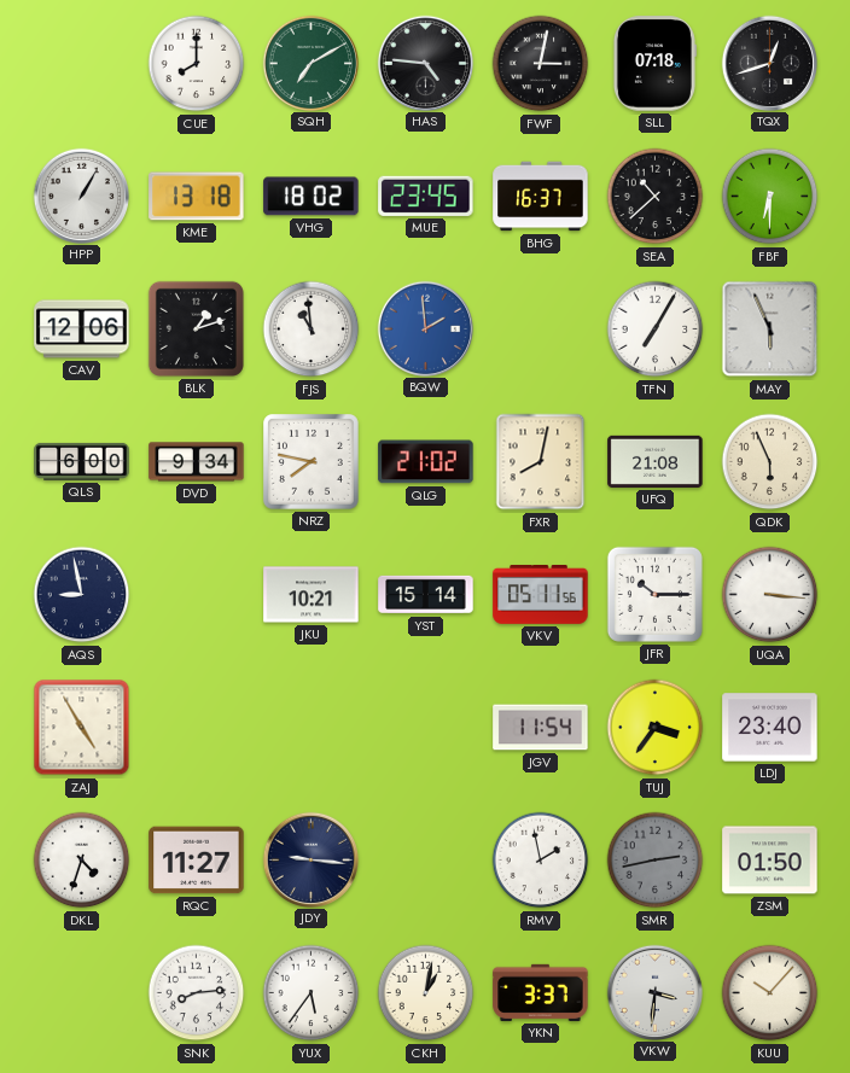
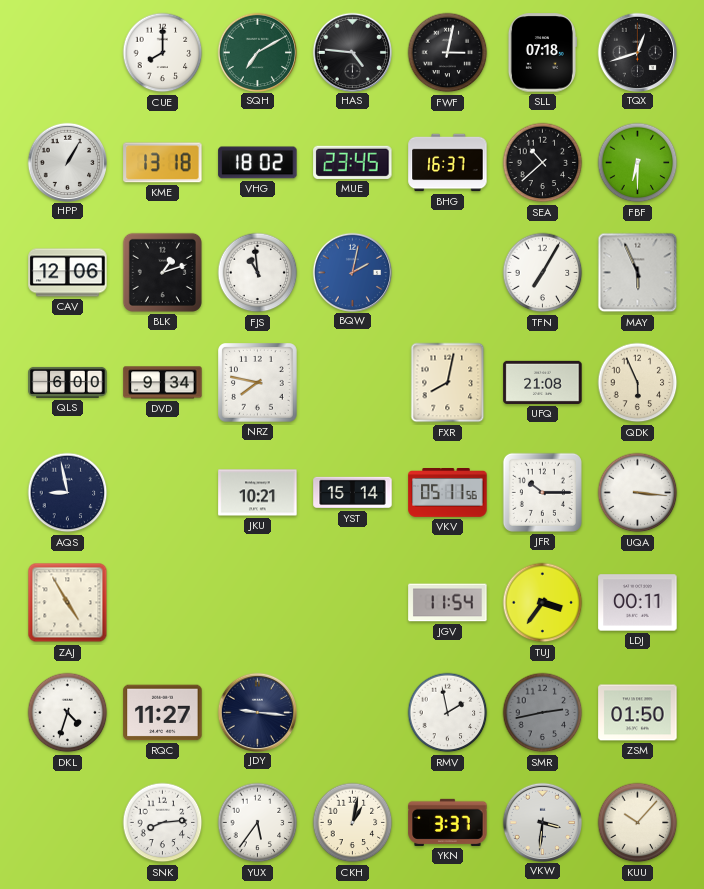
BQW: 1:59 -> 2:02 (352, 272)
QLG: 21:02 -> none (426, 462)
LDJ: 23:40 -> 00:11 (638, 603)
